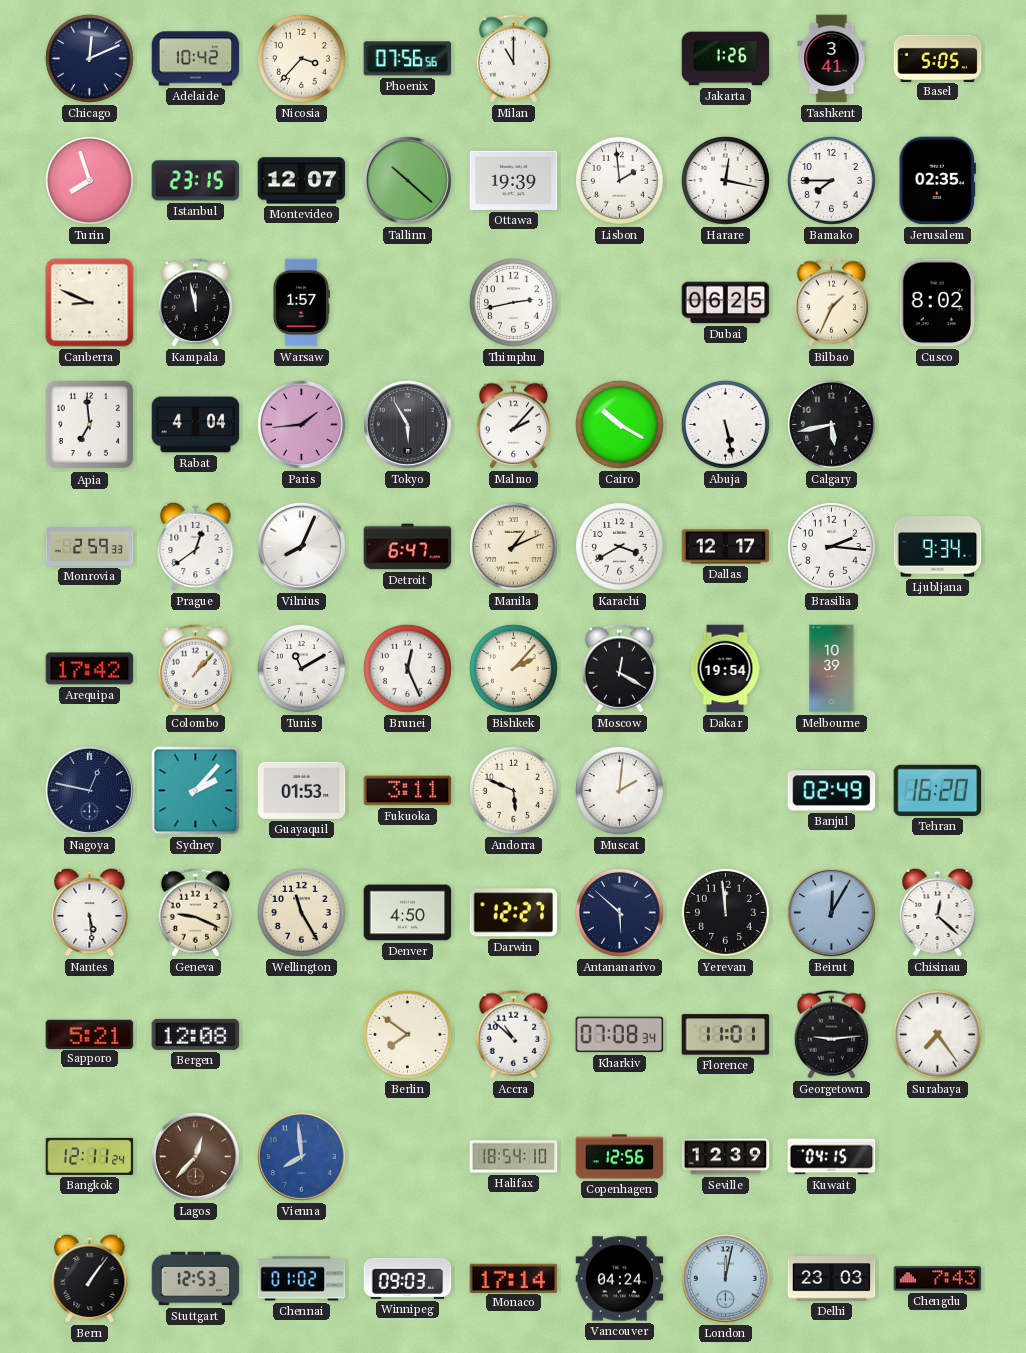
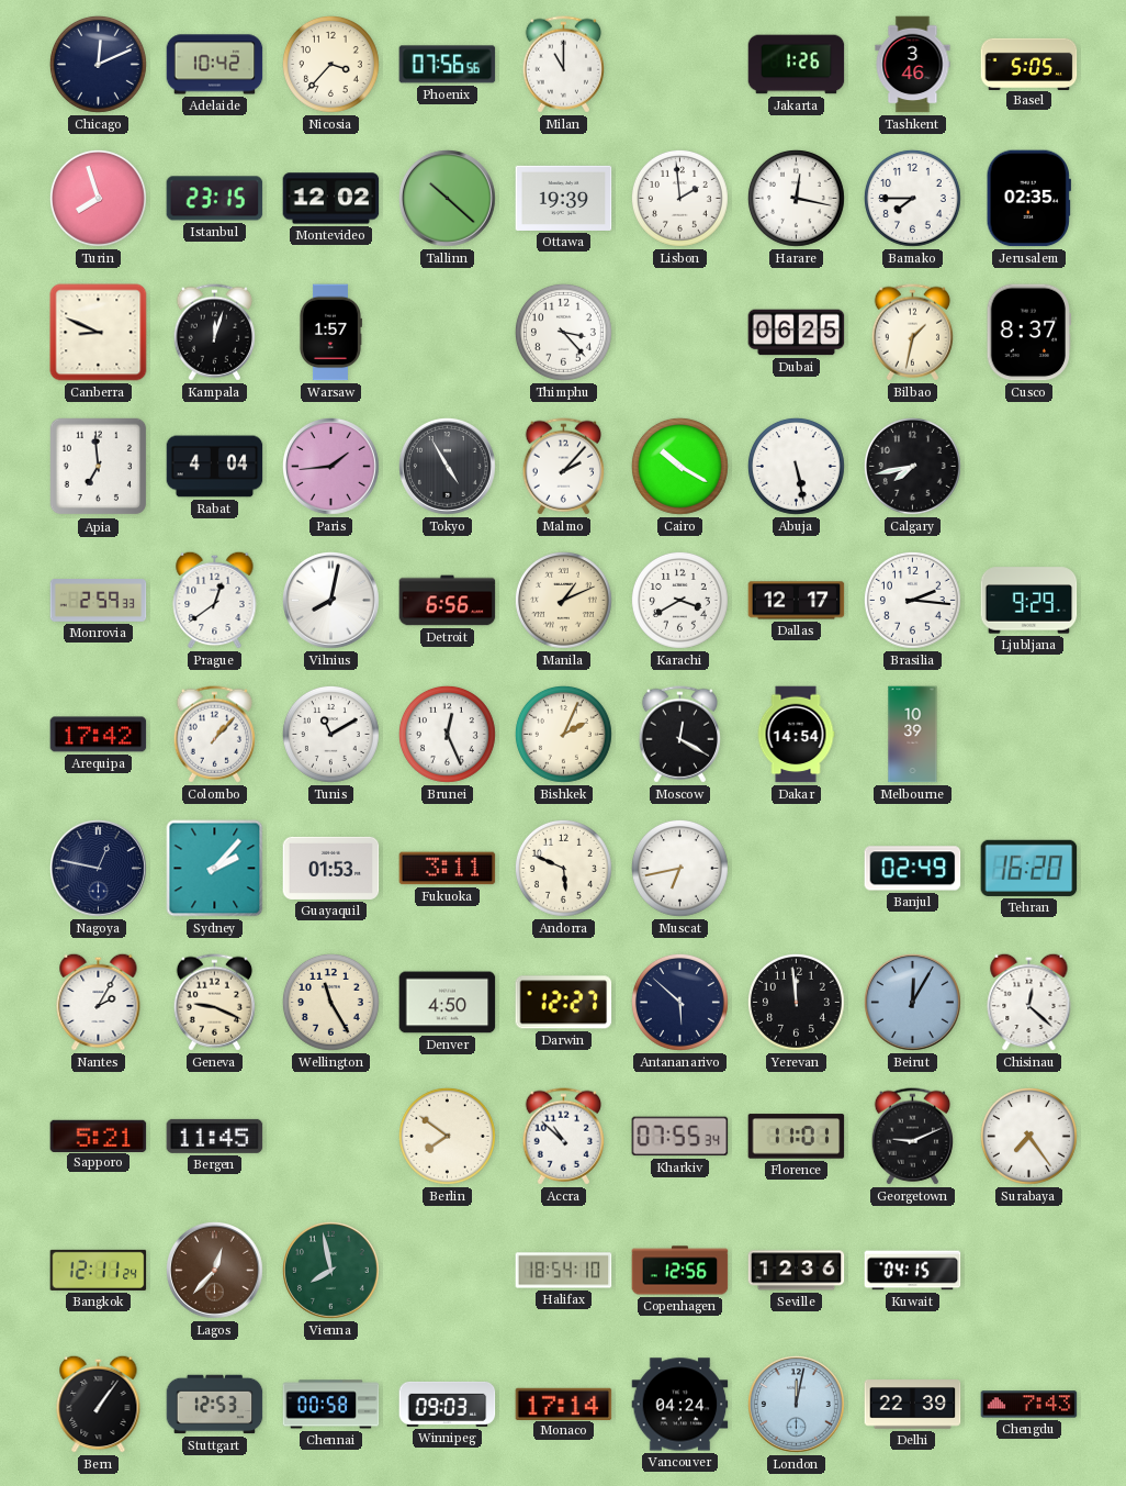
Tashkent: 3:41 -> 3:46 (913, 65)
Montevideo: 12:07 -> 12:02 (331, 199)
Kampala: 11:58 -> 12:03 (214, 333)
Thimphu: 2:43 -> 3:23 (563, 332)
Bilbao: 1:34 -> 1:32 (912, 333)
Cusco: 8:02 -> 8:37 (1028, 333)
Tokyo: 5:55 -> 4:55 (448, 467)
Calgary: 5:43 -> 7:43 (912, 466)
Vilnius: 8:04 -> 8:02 (331, 601)
Detroit: 6:47 -> 6:56 (448, 601)
Ljubljana: 9:34 -> 9:29 (1029, 601)
Bishkek: 2:07 -> 2:04 (563, 734)
Dakar: 19:54 -> 14:54 (796, 735)
Muscat: 2:01 -> 6:43 (679, 868)
Nantes: 5:29 -> 2:05 (99, 1002)
Bergen: 12:08 -> 11:45 (215, 1136)
Kharkiv: 07:08 -> 07:55 (680, 1137)
Georgetown: 9:14 -> 9:11 (912, 1137)
Vienna: 7:59 -> 7:58 (331, 1271)
Vienna dial: blue -> green (331, 1271)
Seville: 12:39 -> 12:36 (797, 1271)
Chennai: 01:02 -> 00:58 (331, 1405)
Delhi: 23:03 -> 22:39 (913, 1405)
